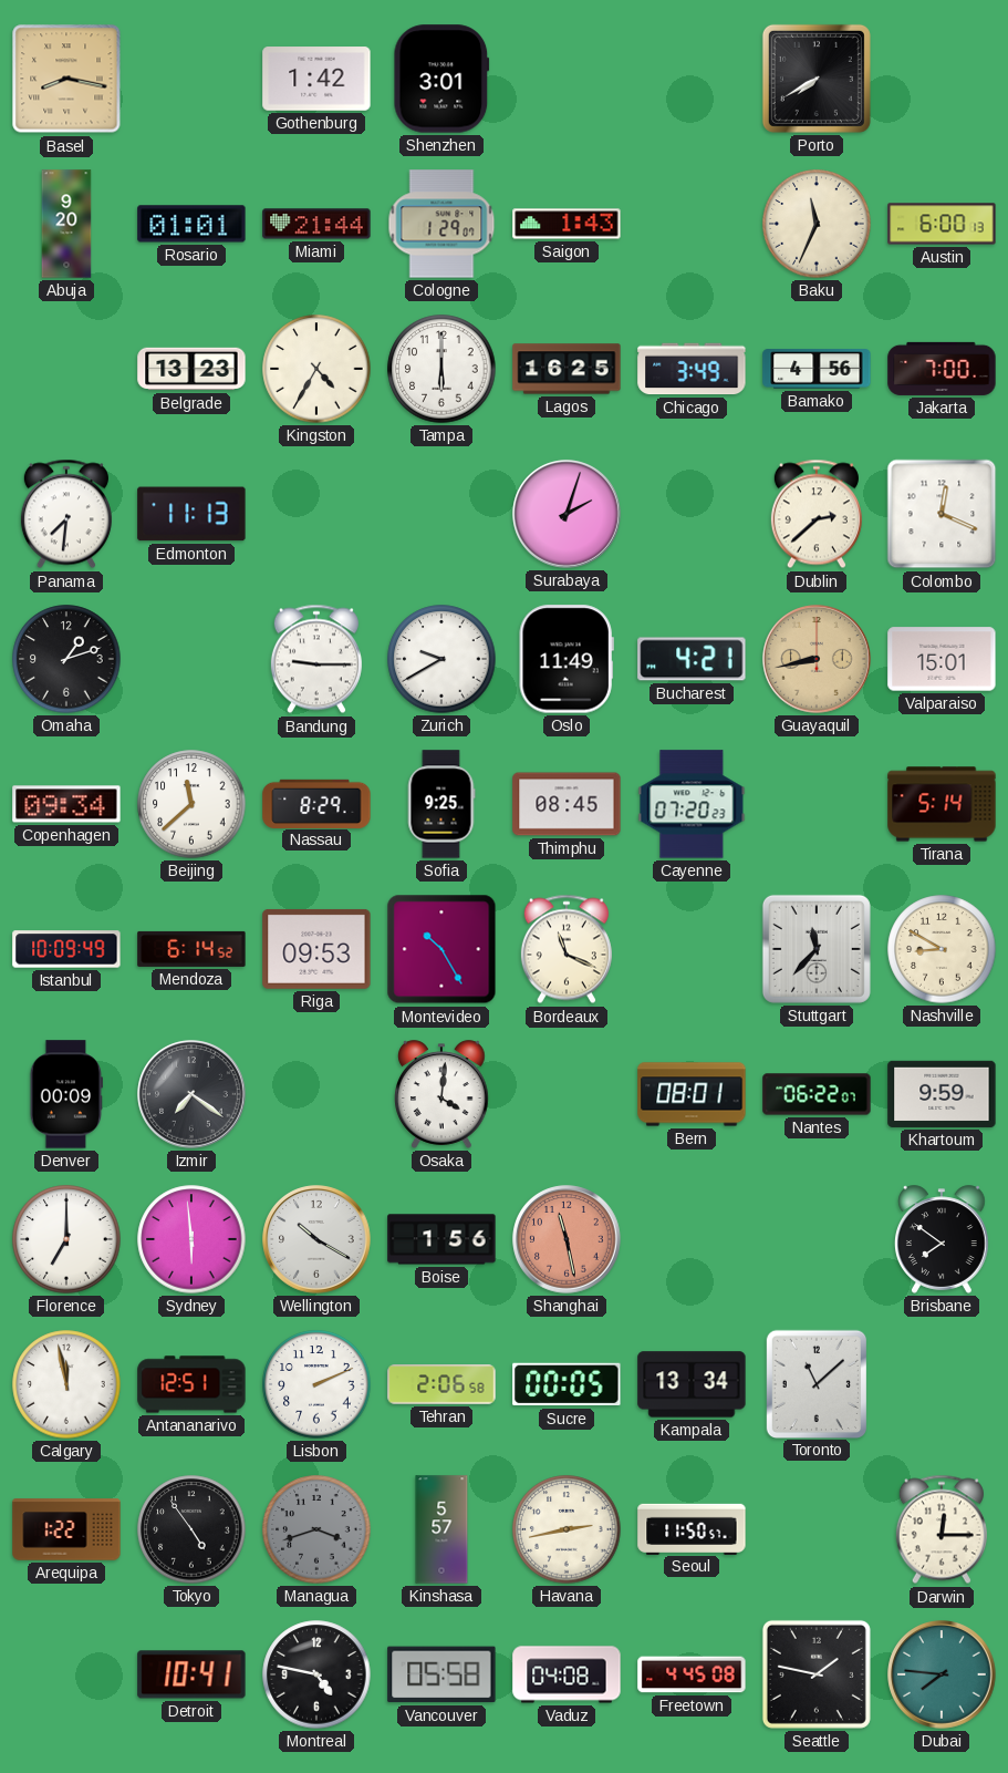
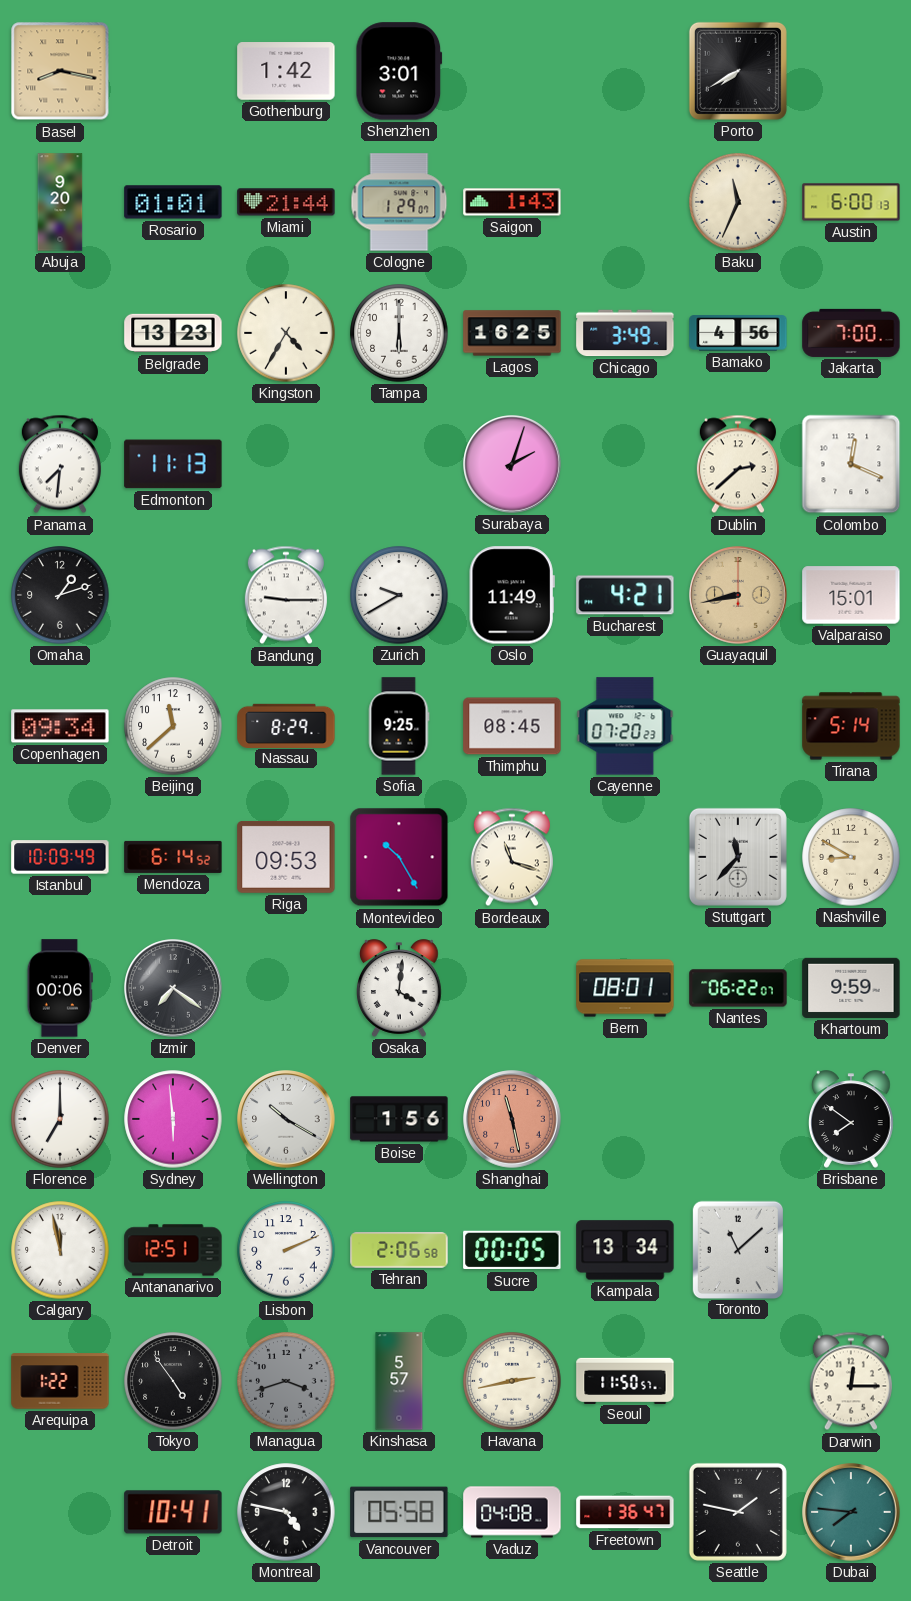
Bordeaux: 11:19 -> 11:18 (512, 857)
Denver: 00:09 -> 00:06 (59, 988)
Freetown: 4:45 -> 1:36 (625, 1512)
